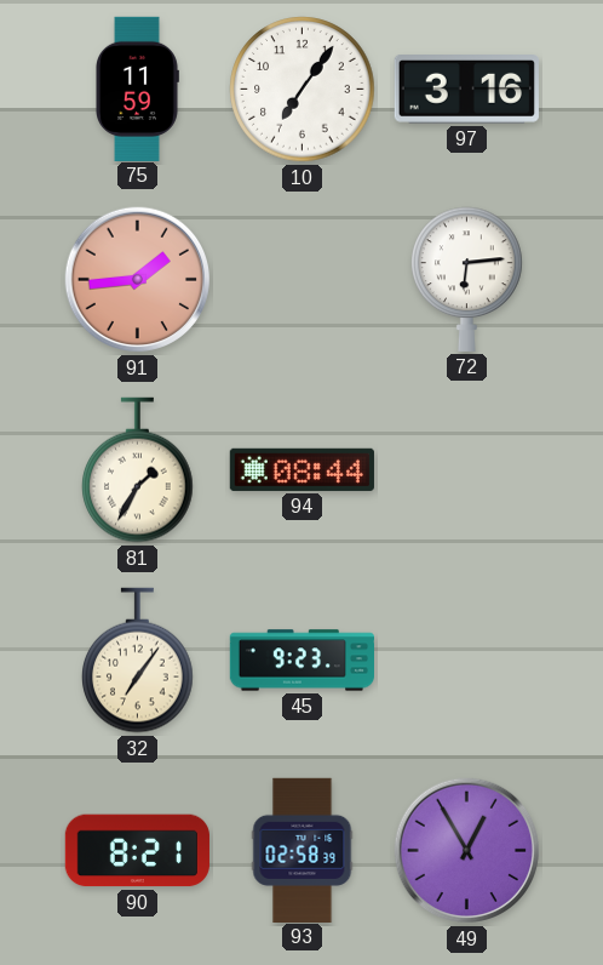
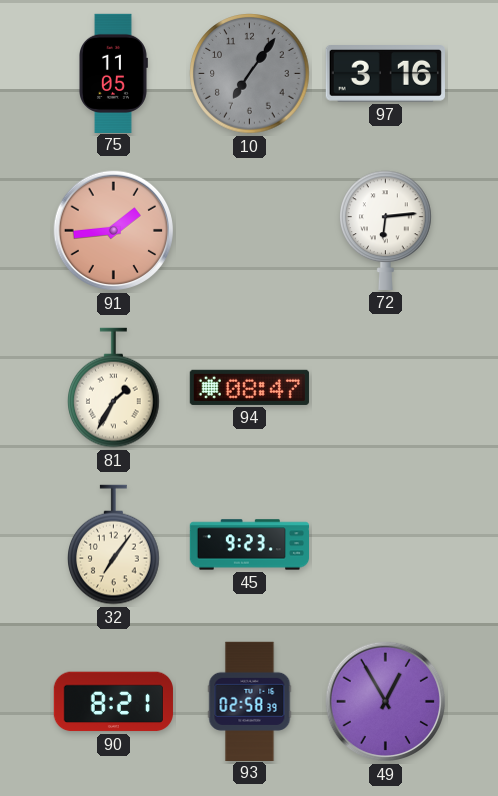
75: 11:59 -> 11:05 (114, 73)
10 dial: white -> grey (250, 74)
94: 08:44 -> 08:47 (249, 387)
